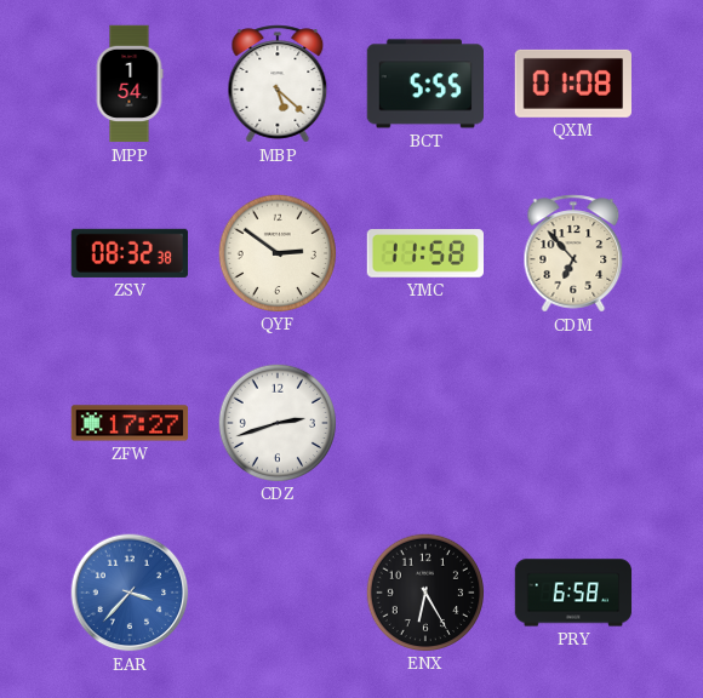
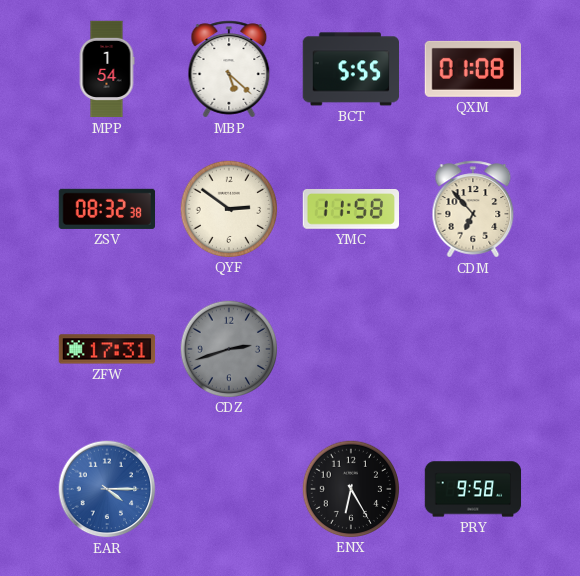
ZFW: 17:27 -> 17:31 (107, 349)
CDZ dial: white -> grey (228, 348)
EAR: 3:37 -> 4:15 (107, 489)
PRY: 6:58 -> 9:58 (473, 489)
